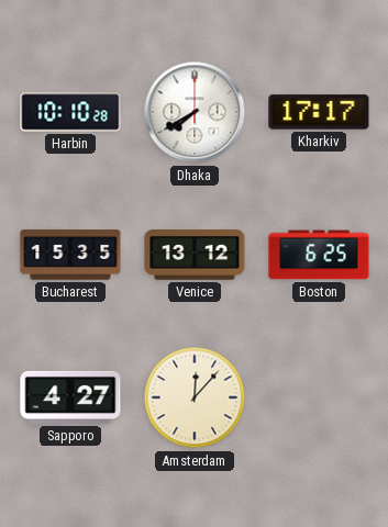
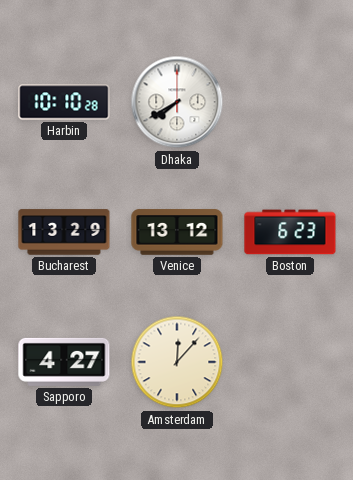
Kharkiv: 17:17 -> none (319, 112)
Bucharest: 15:35 -> 13:29 (64, 232)
Boston: 6:25 -> 6:23 (290, 232)
